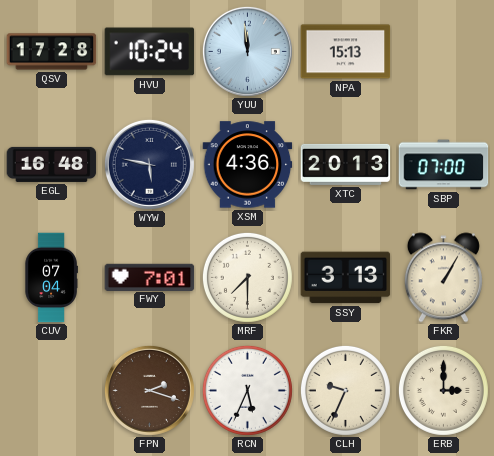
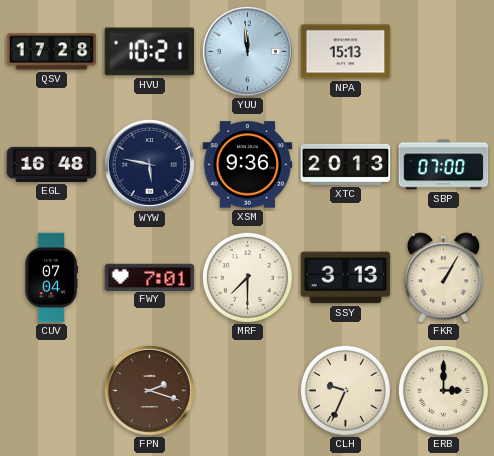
HVU: 10:24 -> 10:21 (150, 52)
XSM: 4:36 -> 9:36 (248, 165)
RCN: 5:34 -> none (247, 390)
